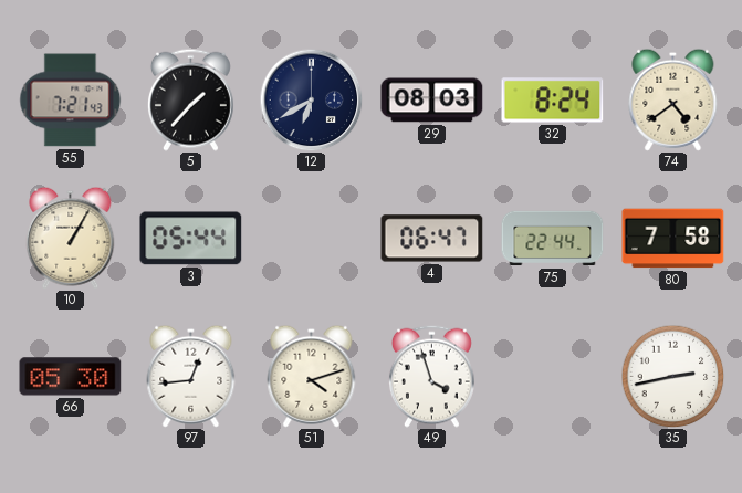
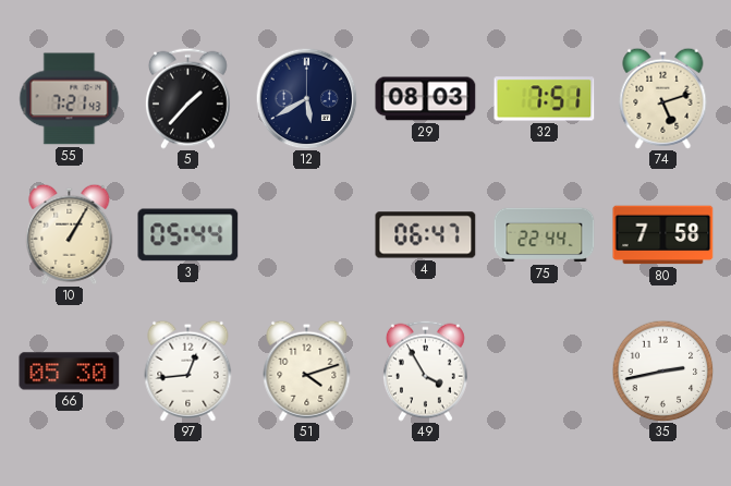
12: 6:40 -> 5:40 (306, 98)
32: 8:24 -> 7:51 (545, 99)
74: 4:39 -> 5:12 (663, 98)
49: 3:57 -> 3:55 (425, 370)
